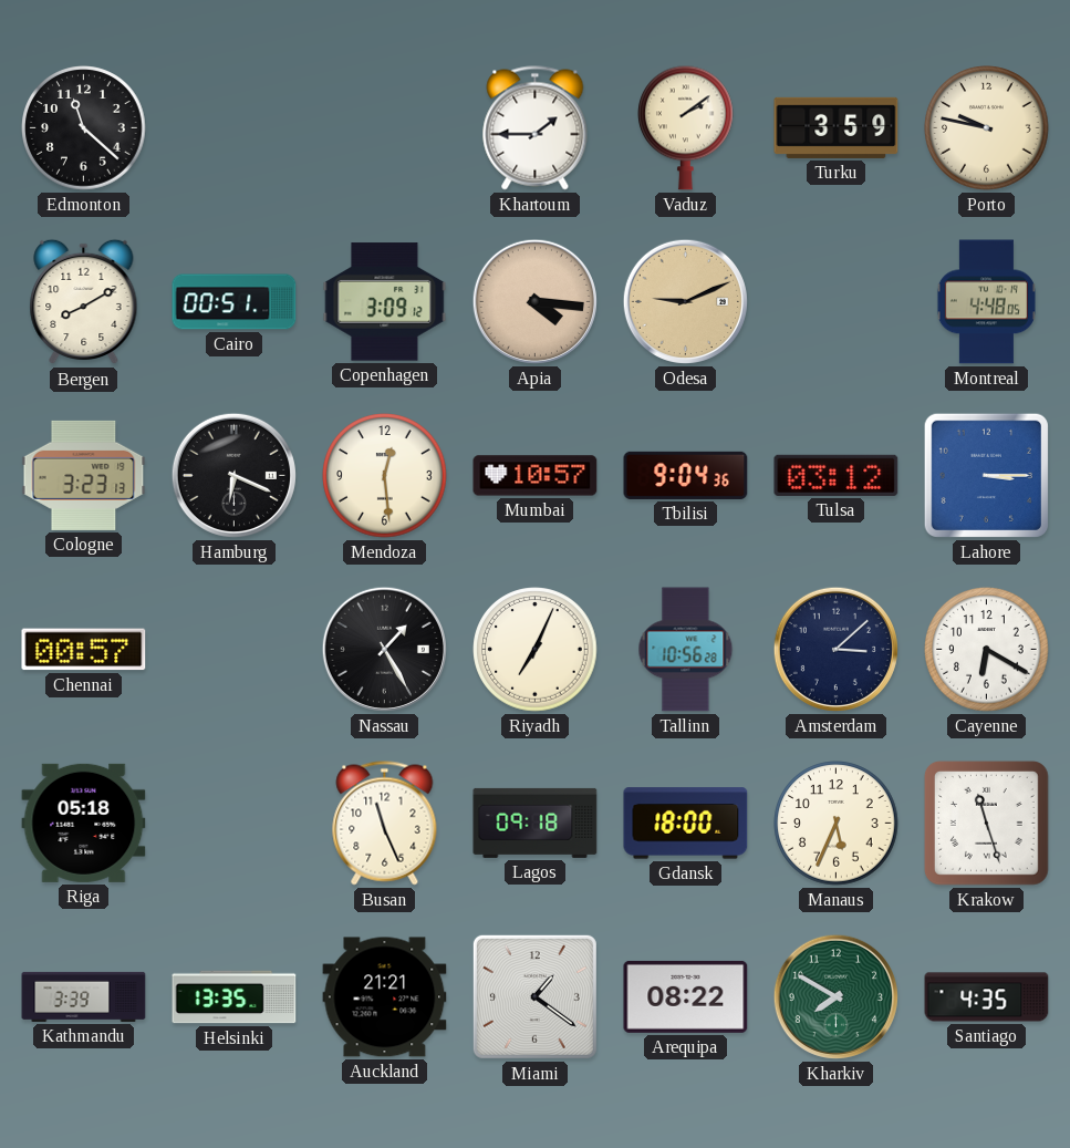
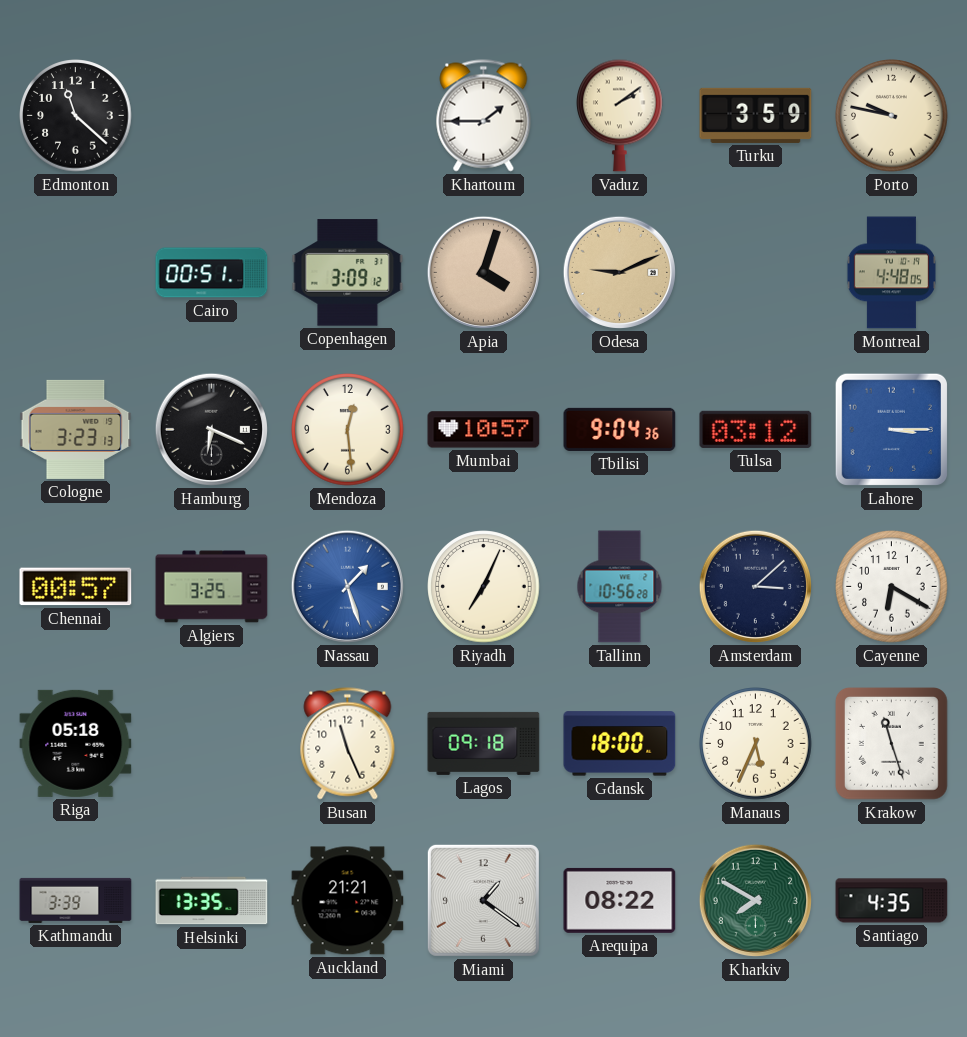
Bergen: 8:10 -> none (84, 302)
Apia: 4:16 -> 4:03 (483, 272)
Algiers: none -> 3:25 (212, 587)
Nassau: 1:25 -> 1:27 (347, 586)
Nassau dial: black -> blue (347, 586)
